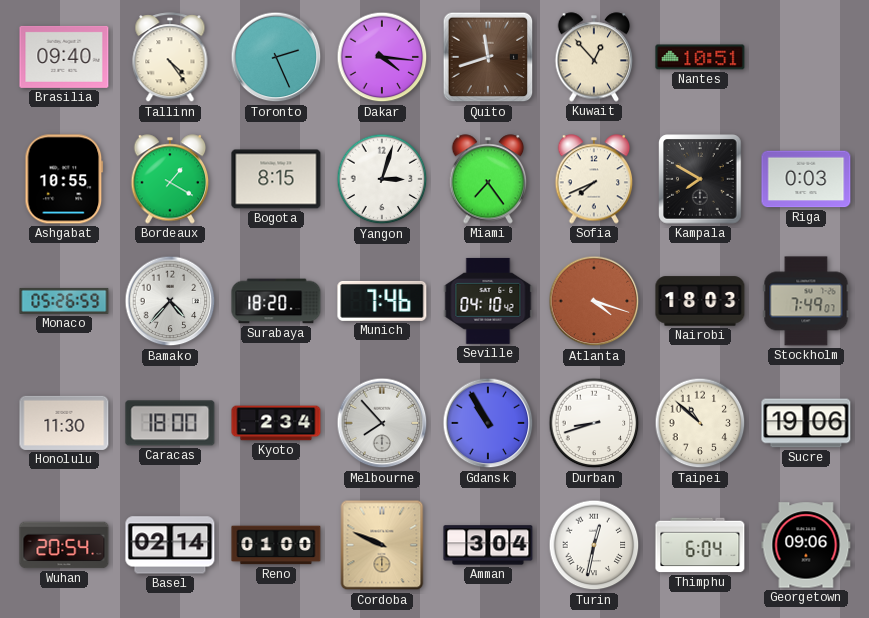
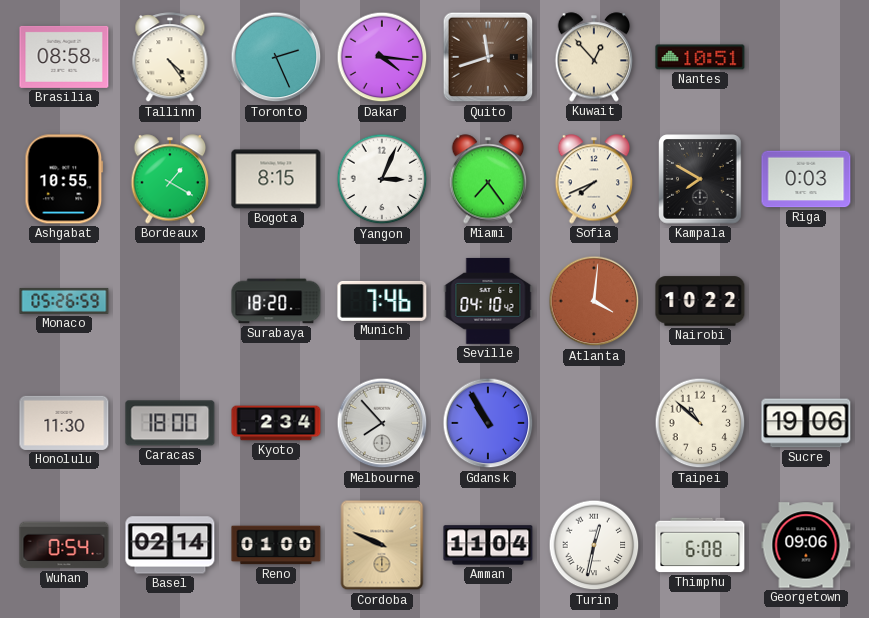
Brasilia: 09:40 -> 08:58 (64, 57)
Yangon: 3:03 -> 3:04 (382, 179)
Bamako: 4:37 -> none (170, 301)
Atlanta: 4:18 -> 4:01 (594, 301)
Nairobi: 18:03 -> 10:22 (700, 301)
Stockholm: 7:49 -> none (806, 301)
Durban: 8:42 -> none (594, 423)
Wuhan: 20:54 -> 0:54 (64, 545)
Amman: 3:04 -> 11:04 (488, 545)
Thimphu: 6:04 -> 6:08 (700, 545)
